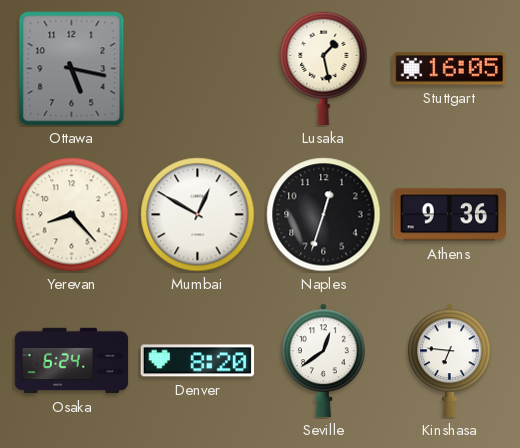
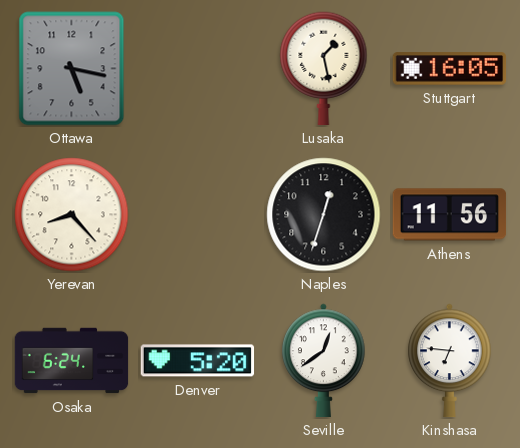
Mumbai: 12:50 -> none (198, 215)
Athens: 9:36 -> 11:56 (450, 215)
Denver: 8:20 -> 5:20 (198, 361)
